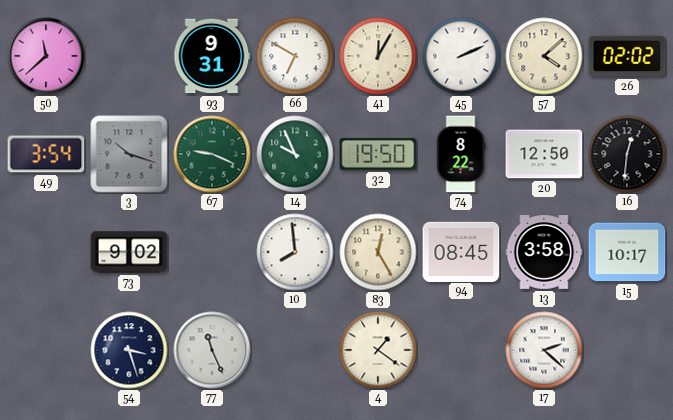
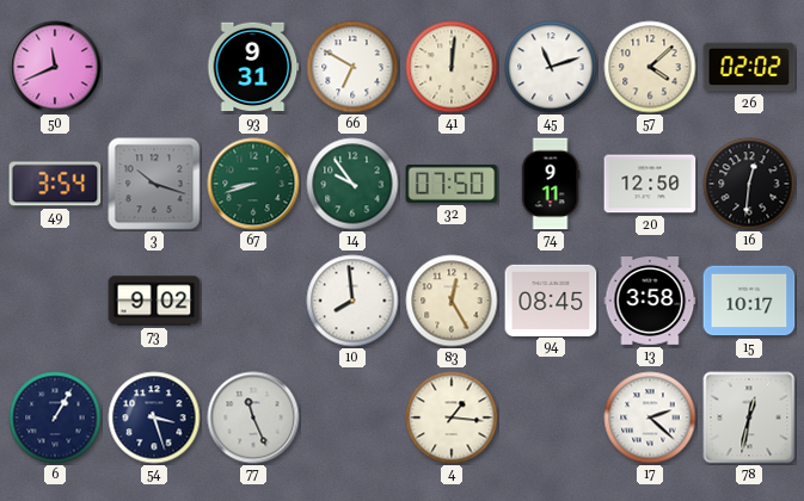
50: 11:38 -> 11:41 (55, 67)
41: 12:05 -> 12:01 (452, 67)
45: 2:11 -> 11:12 (551, 67)
67: 9:19 -> 8:42 (253, 184)
14: 9:56 -> 9:54 (352, 184)
32: 19:50 -> 07:50 (452, 184)
74: 8:22 -> 9:11 (551, 184)
6: none -> 1:05 (55, 417)
4: 1:21 -> 1:16 (452, 417)
78: none -> 12:32 (749, 417)
